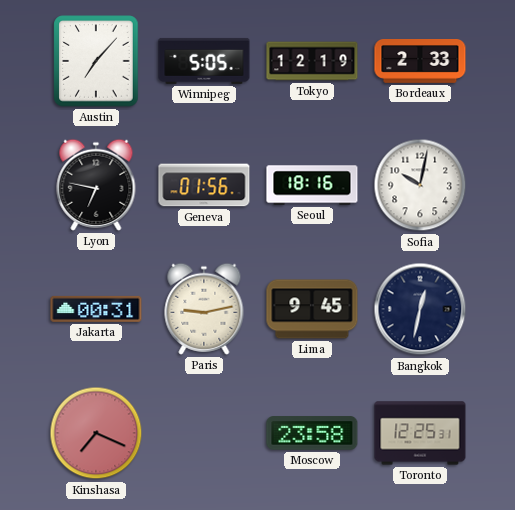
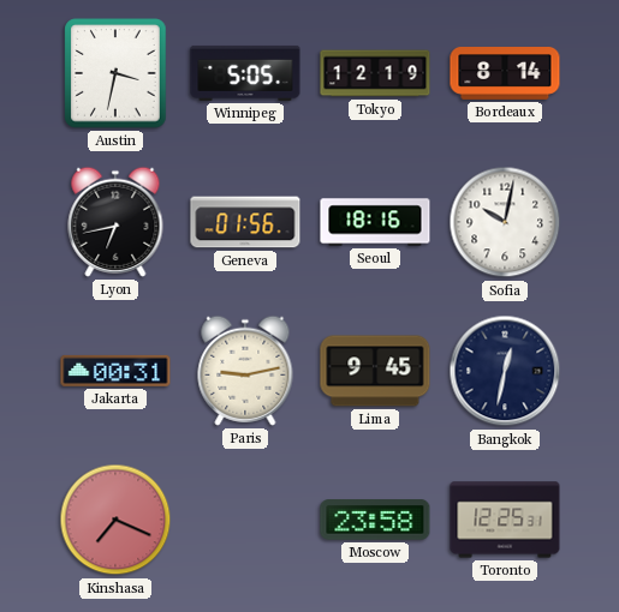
Austin: 7:07 -> 3:32 (115, 73)
Bordeaux: 2:33 -> 8:14 (505, 74)
Lyon: 6:47 -> 6:43 (115, 222)
